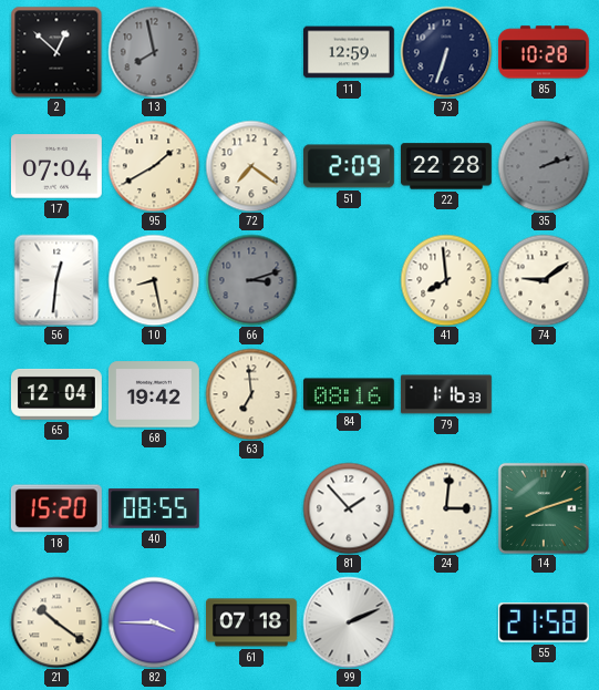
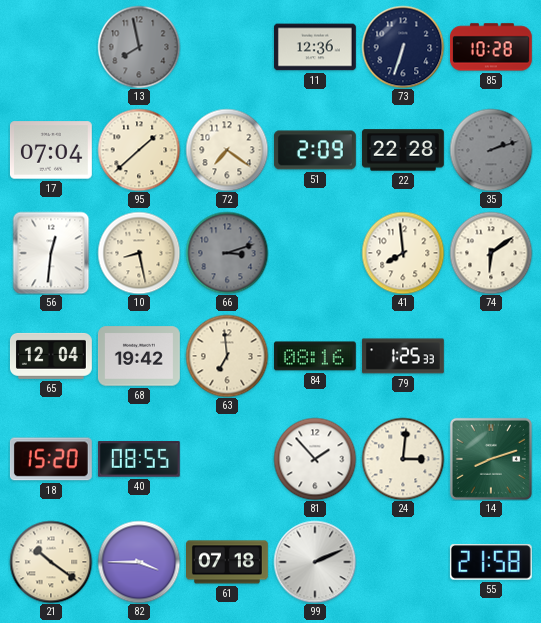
2: 12:52 -> none (56, 52)
11: 12:59 -> 12:36 (315, 47)
95: 1:40 -> 1:38 (139, 150)
74: 9:09 -> 6:09 (491, 253)
79: 1:16 -> 1:25 (403, 356)
